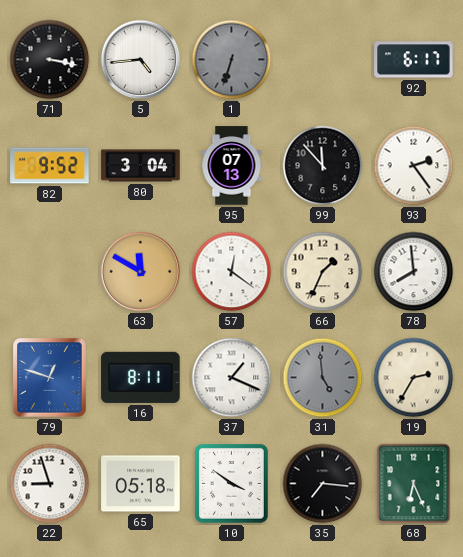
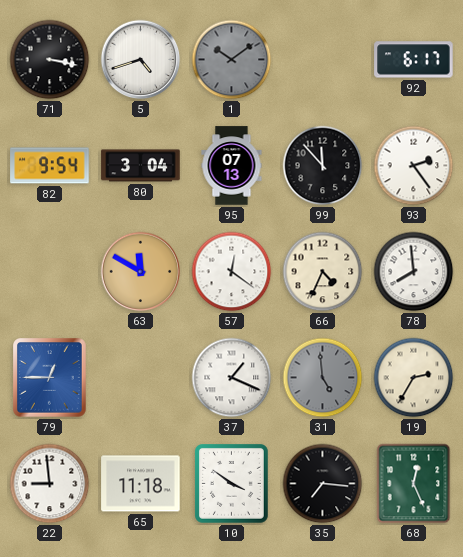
5: 4:44 -> 4:42 (141, 60)
1: 6:33 -> 10:09 (232, 60)
82: 9:52 -> 9:54 (50, 166)
66: 1:34 -> 4:34 (323, 272)
79: 12:48 -> 12:45 (50, 378)
16: 8:11 -> none (141, 377)
22: 8:57 -> 8:59 (50, 484)
65: 05:18 -> 11:18 (141, 484)
68: 6:26 -> 12:26 (414, 484)
